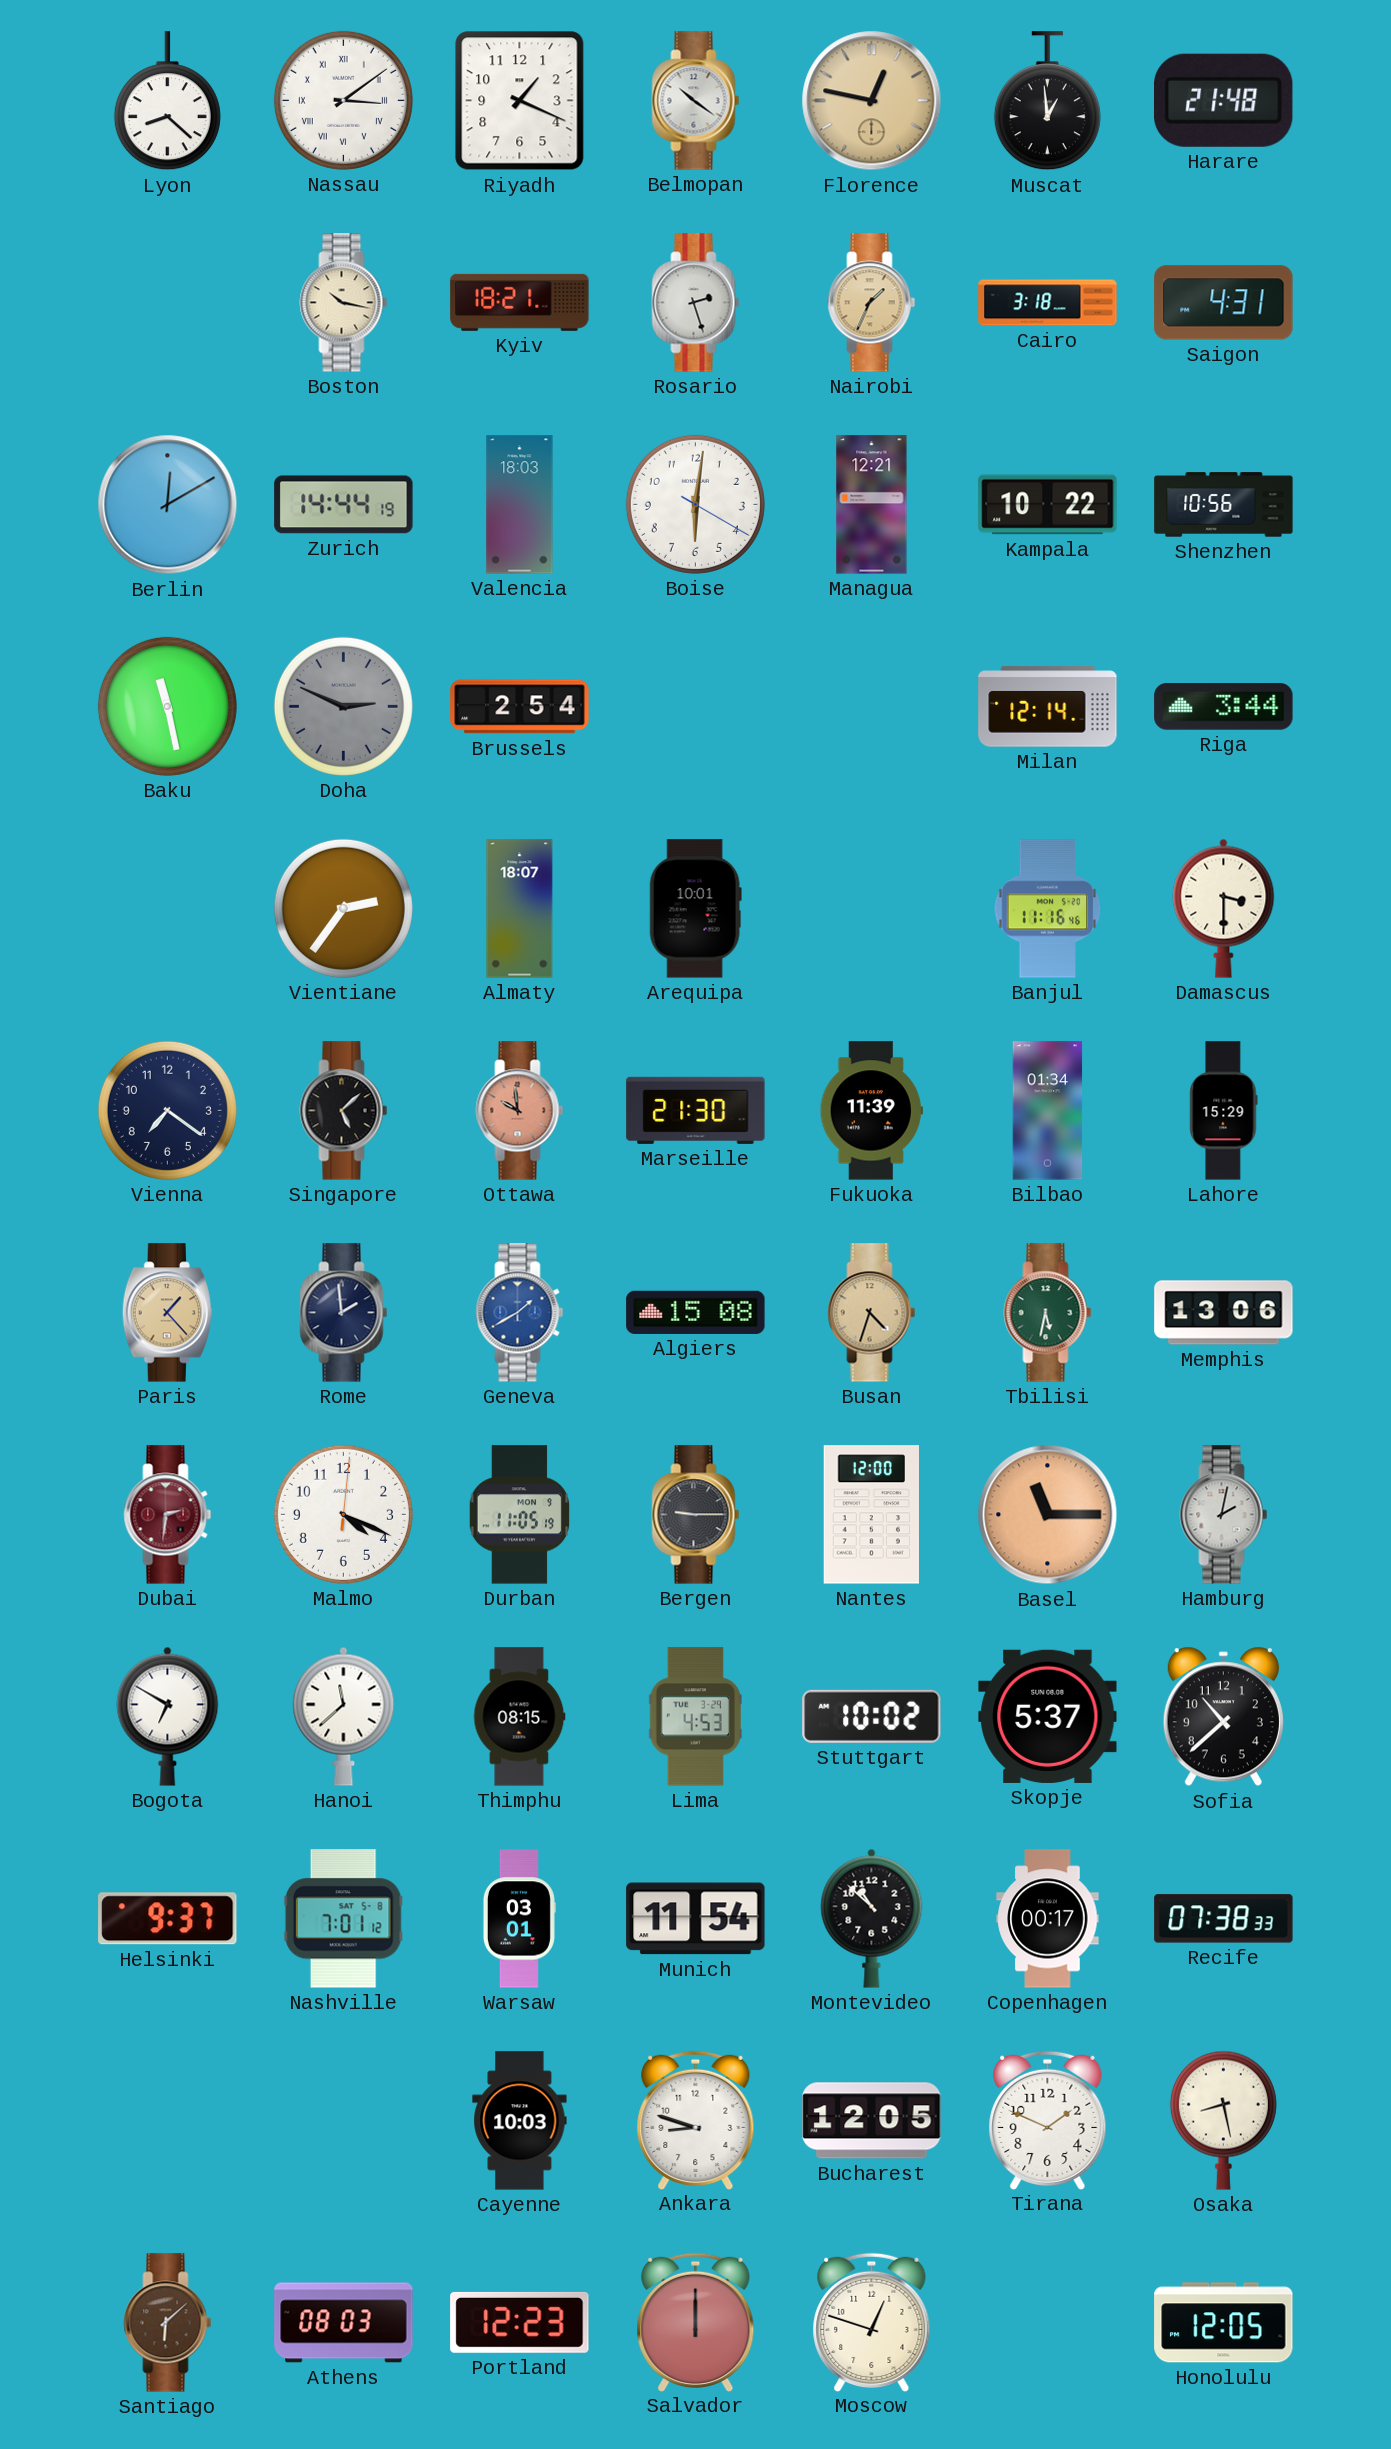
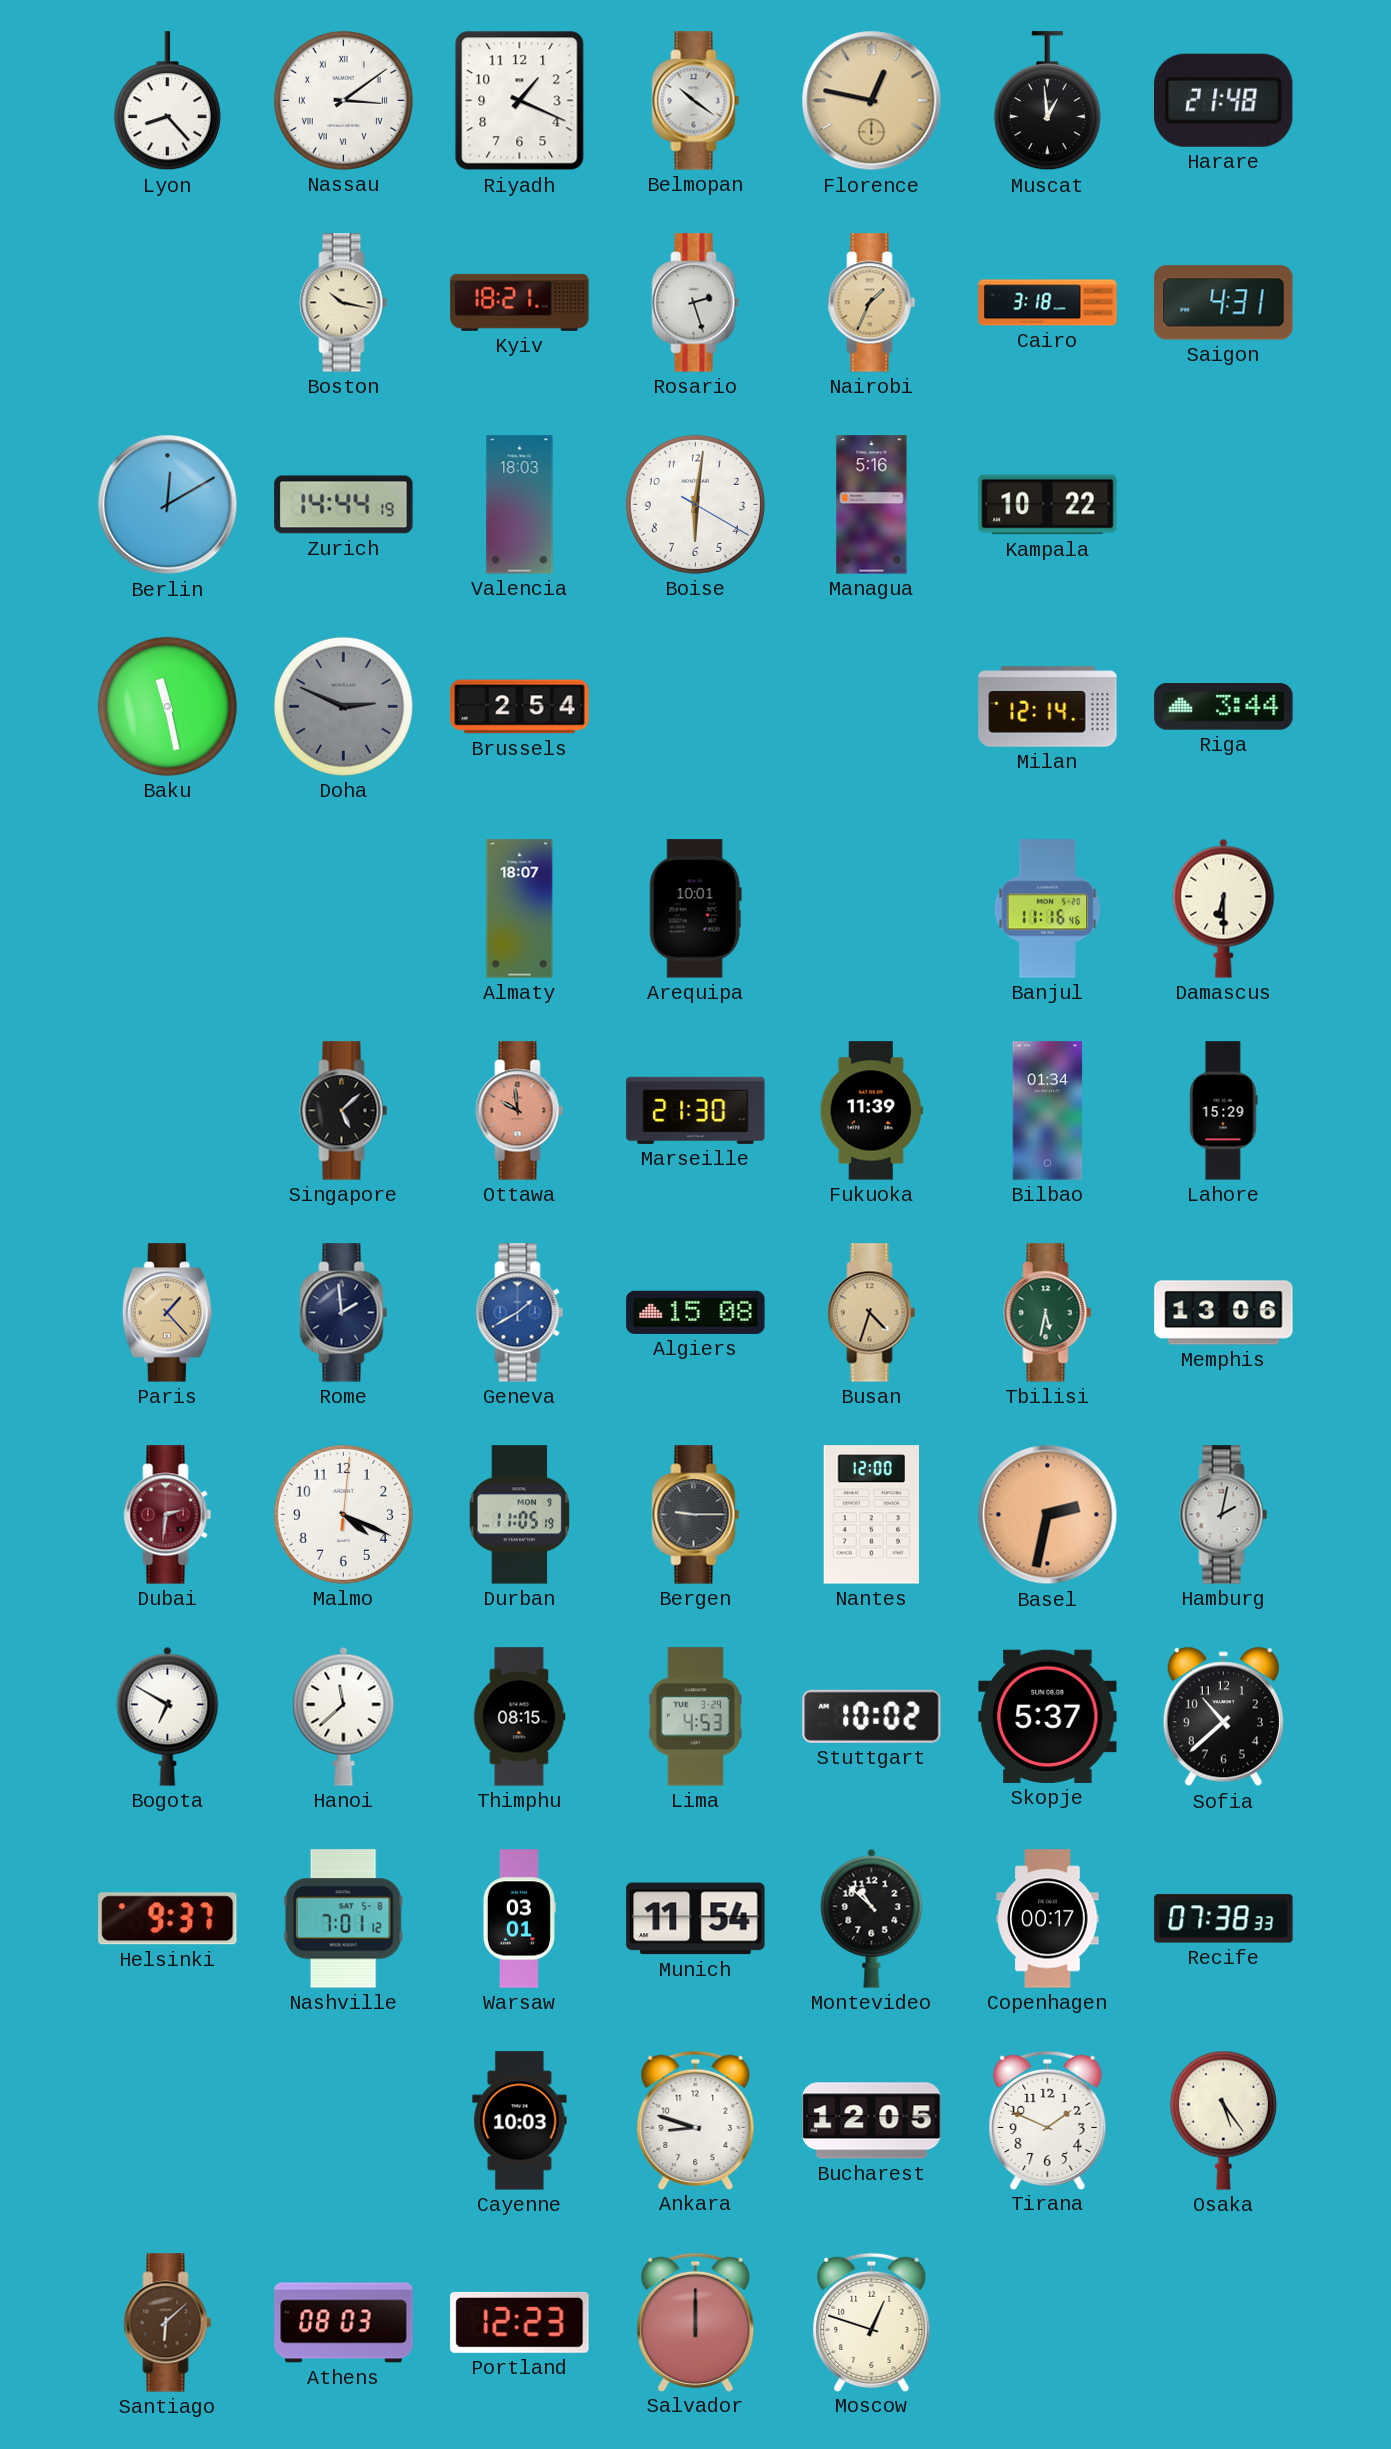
Lyon: 8:22 -> 8:23 (167, 101)
Managua: 12:21 -> 5:16 (872, 505)
Shenzhen: 10:56 -> none (1224, 505)
Vientiane: 2:36 -> none (343, 908)
Damascus: 3:30 -> 6:30 (1224, 908)
Vienna: 7:21 -> none (167, 1110)
Basel: 11:15 -> 2:32 (1048, 1515)
Osaka: 8:28 -> 5:24 (1223, 2120)
Honolulu: 12:05 -> none (1224, 2323)
